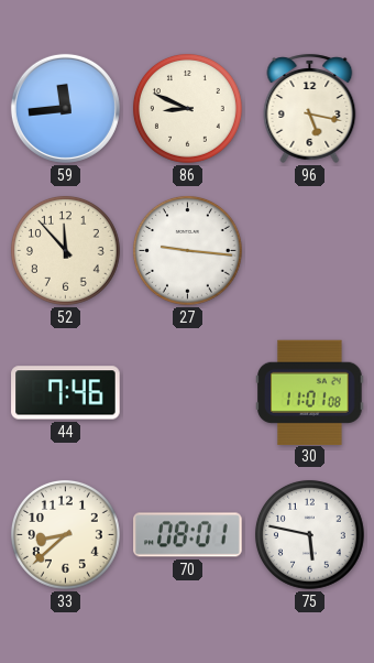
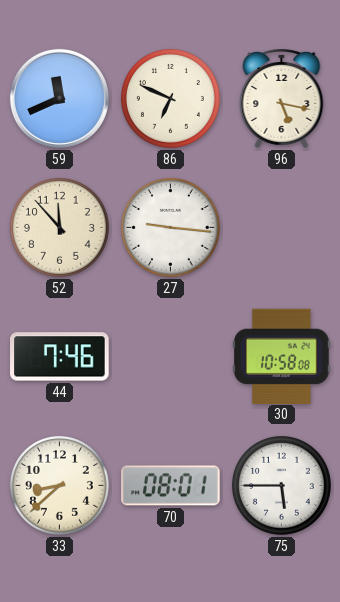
59: 11:44 -> 11:41 (59, 98)
86: 8:49 -> 6:49 (170, 98)
30: 11:01 -> 10:58 (282, 356)
75: 5:47 -> 5:45 (281, 485)
